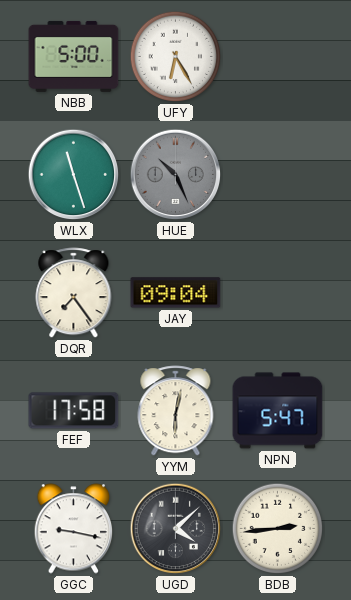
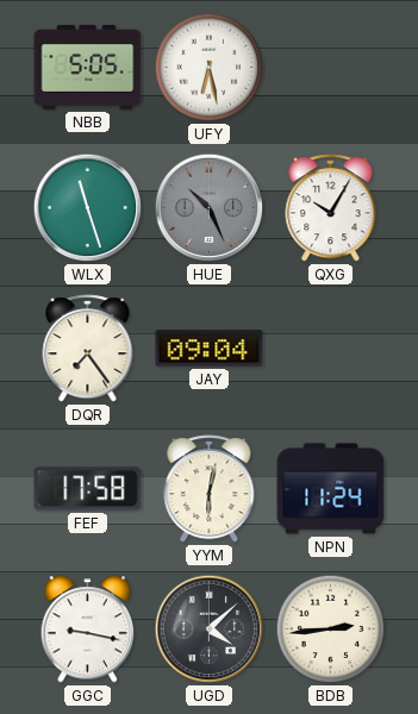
NBB: 5:00 -> 5:05 (88, 67)
UFY: 6:25 -> 6:28 (210, 68)
QXG: none -> 10:05 (331, 208)
NPN: 5:47 -> 11:24 (331, 489)
